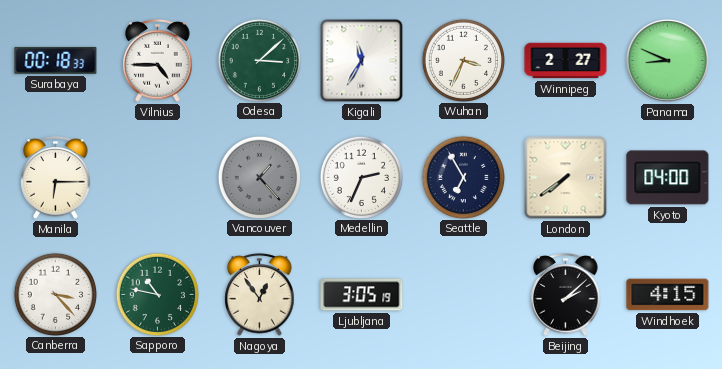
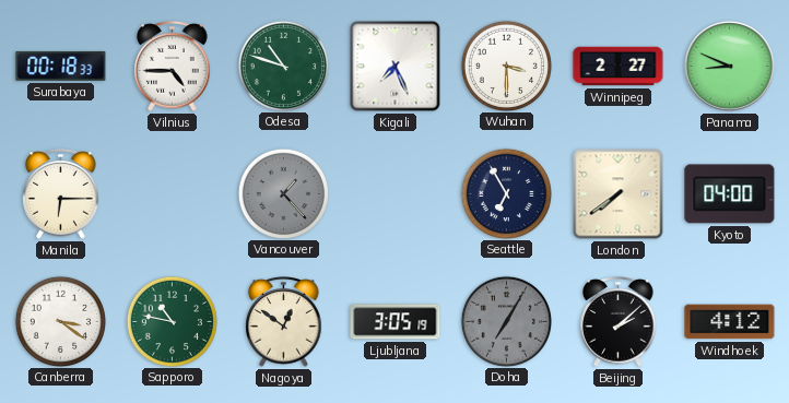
Odesa: 3:08 -> 10:48 (283, 66)
Kigali: 11:35 -> 7:26 (396, 67)
Wuhan: 3:34 -> 3:30 (506, 66)
Medellin: 2:34 -> none (361, 177)
Canberra: 3:23 -> 3:21 (60, 321)
Nagoya: 12:54 -> 12:51 (284, 322)
Doha: none -> 7:05 (506, 321)
Windhoek: 4:15 -> 4:12 (730, 322)
